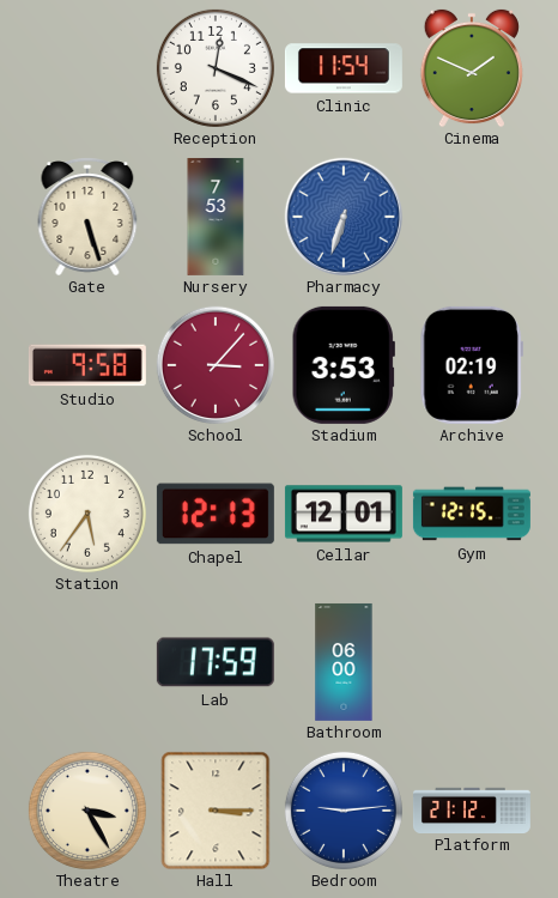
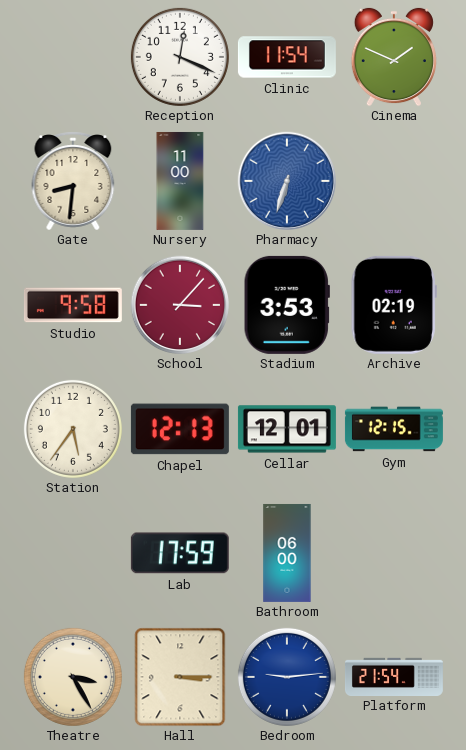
Gate: 5:27 -> 8:31 (73, 181)
Nursery: 7:53 -> 11:00 (180, 181)
Platform: 21:12 -> 21:54 (394, 676)
